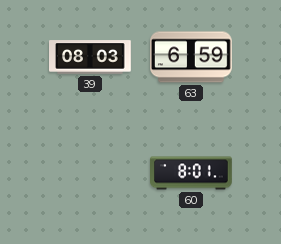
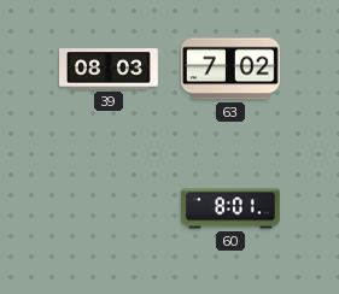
63: 6:59 -> 7:02 (232, 69)
